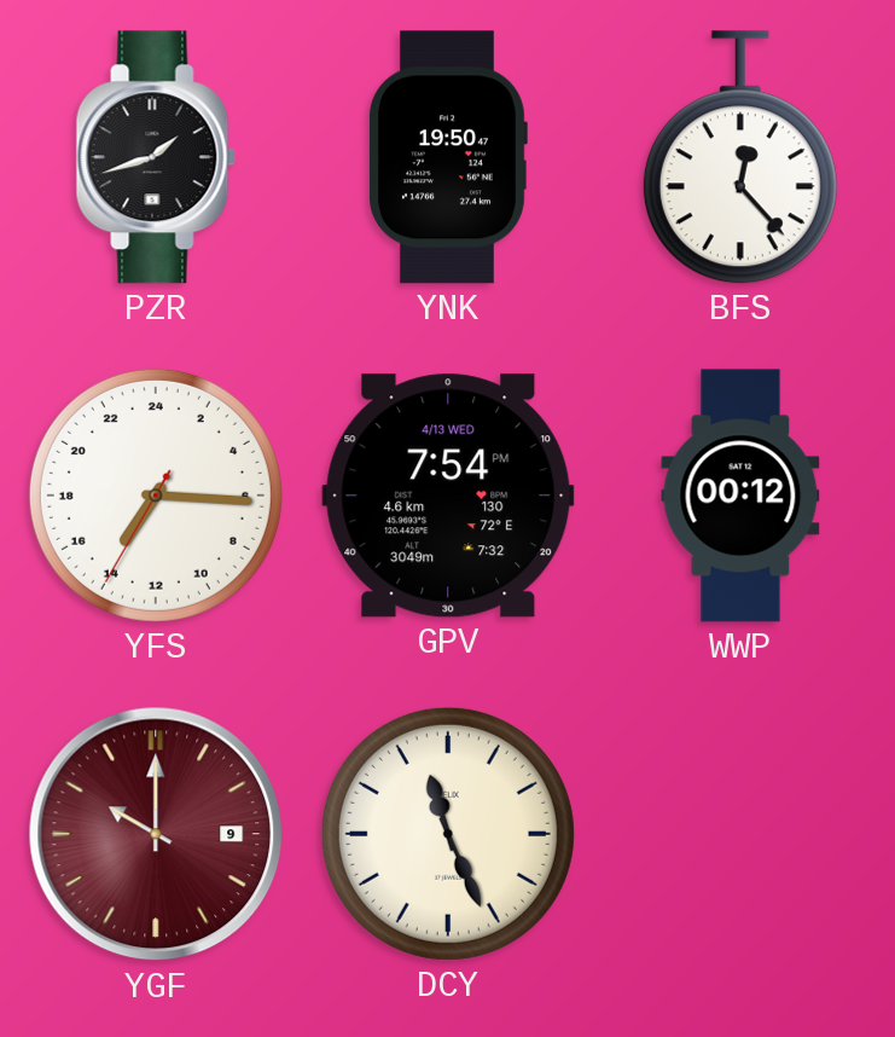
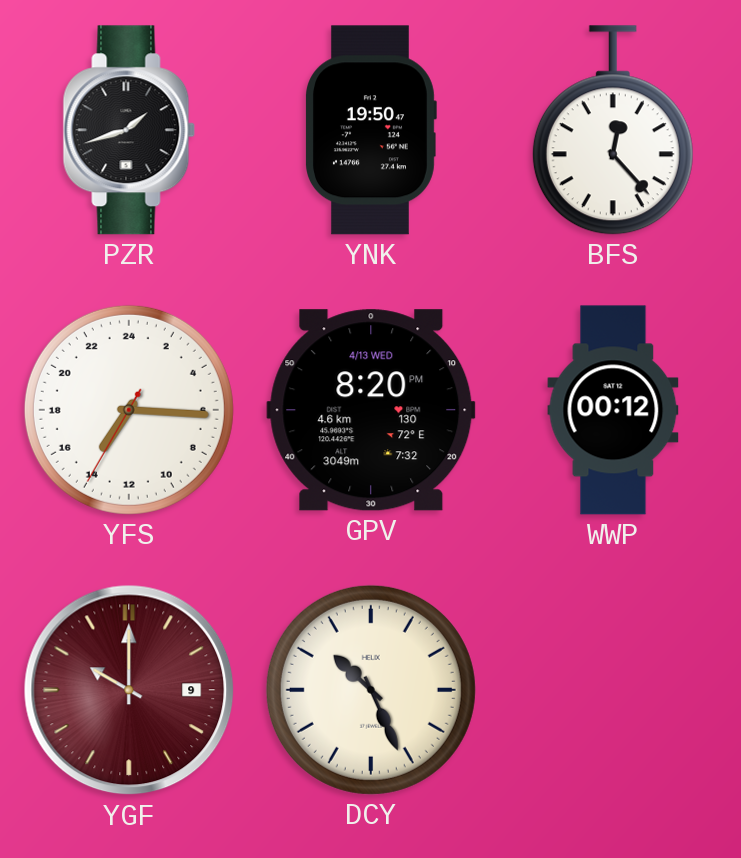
GPV: 7:54 -> 8:20 (371, 410)
DCY: 11:26 -> 10:26 (371, 690)
